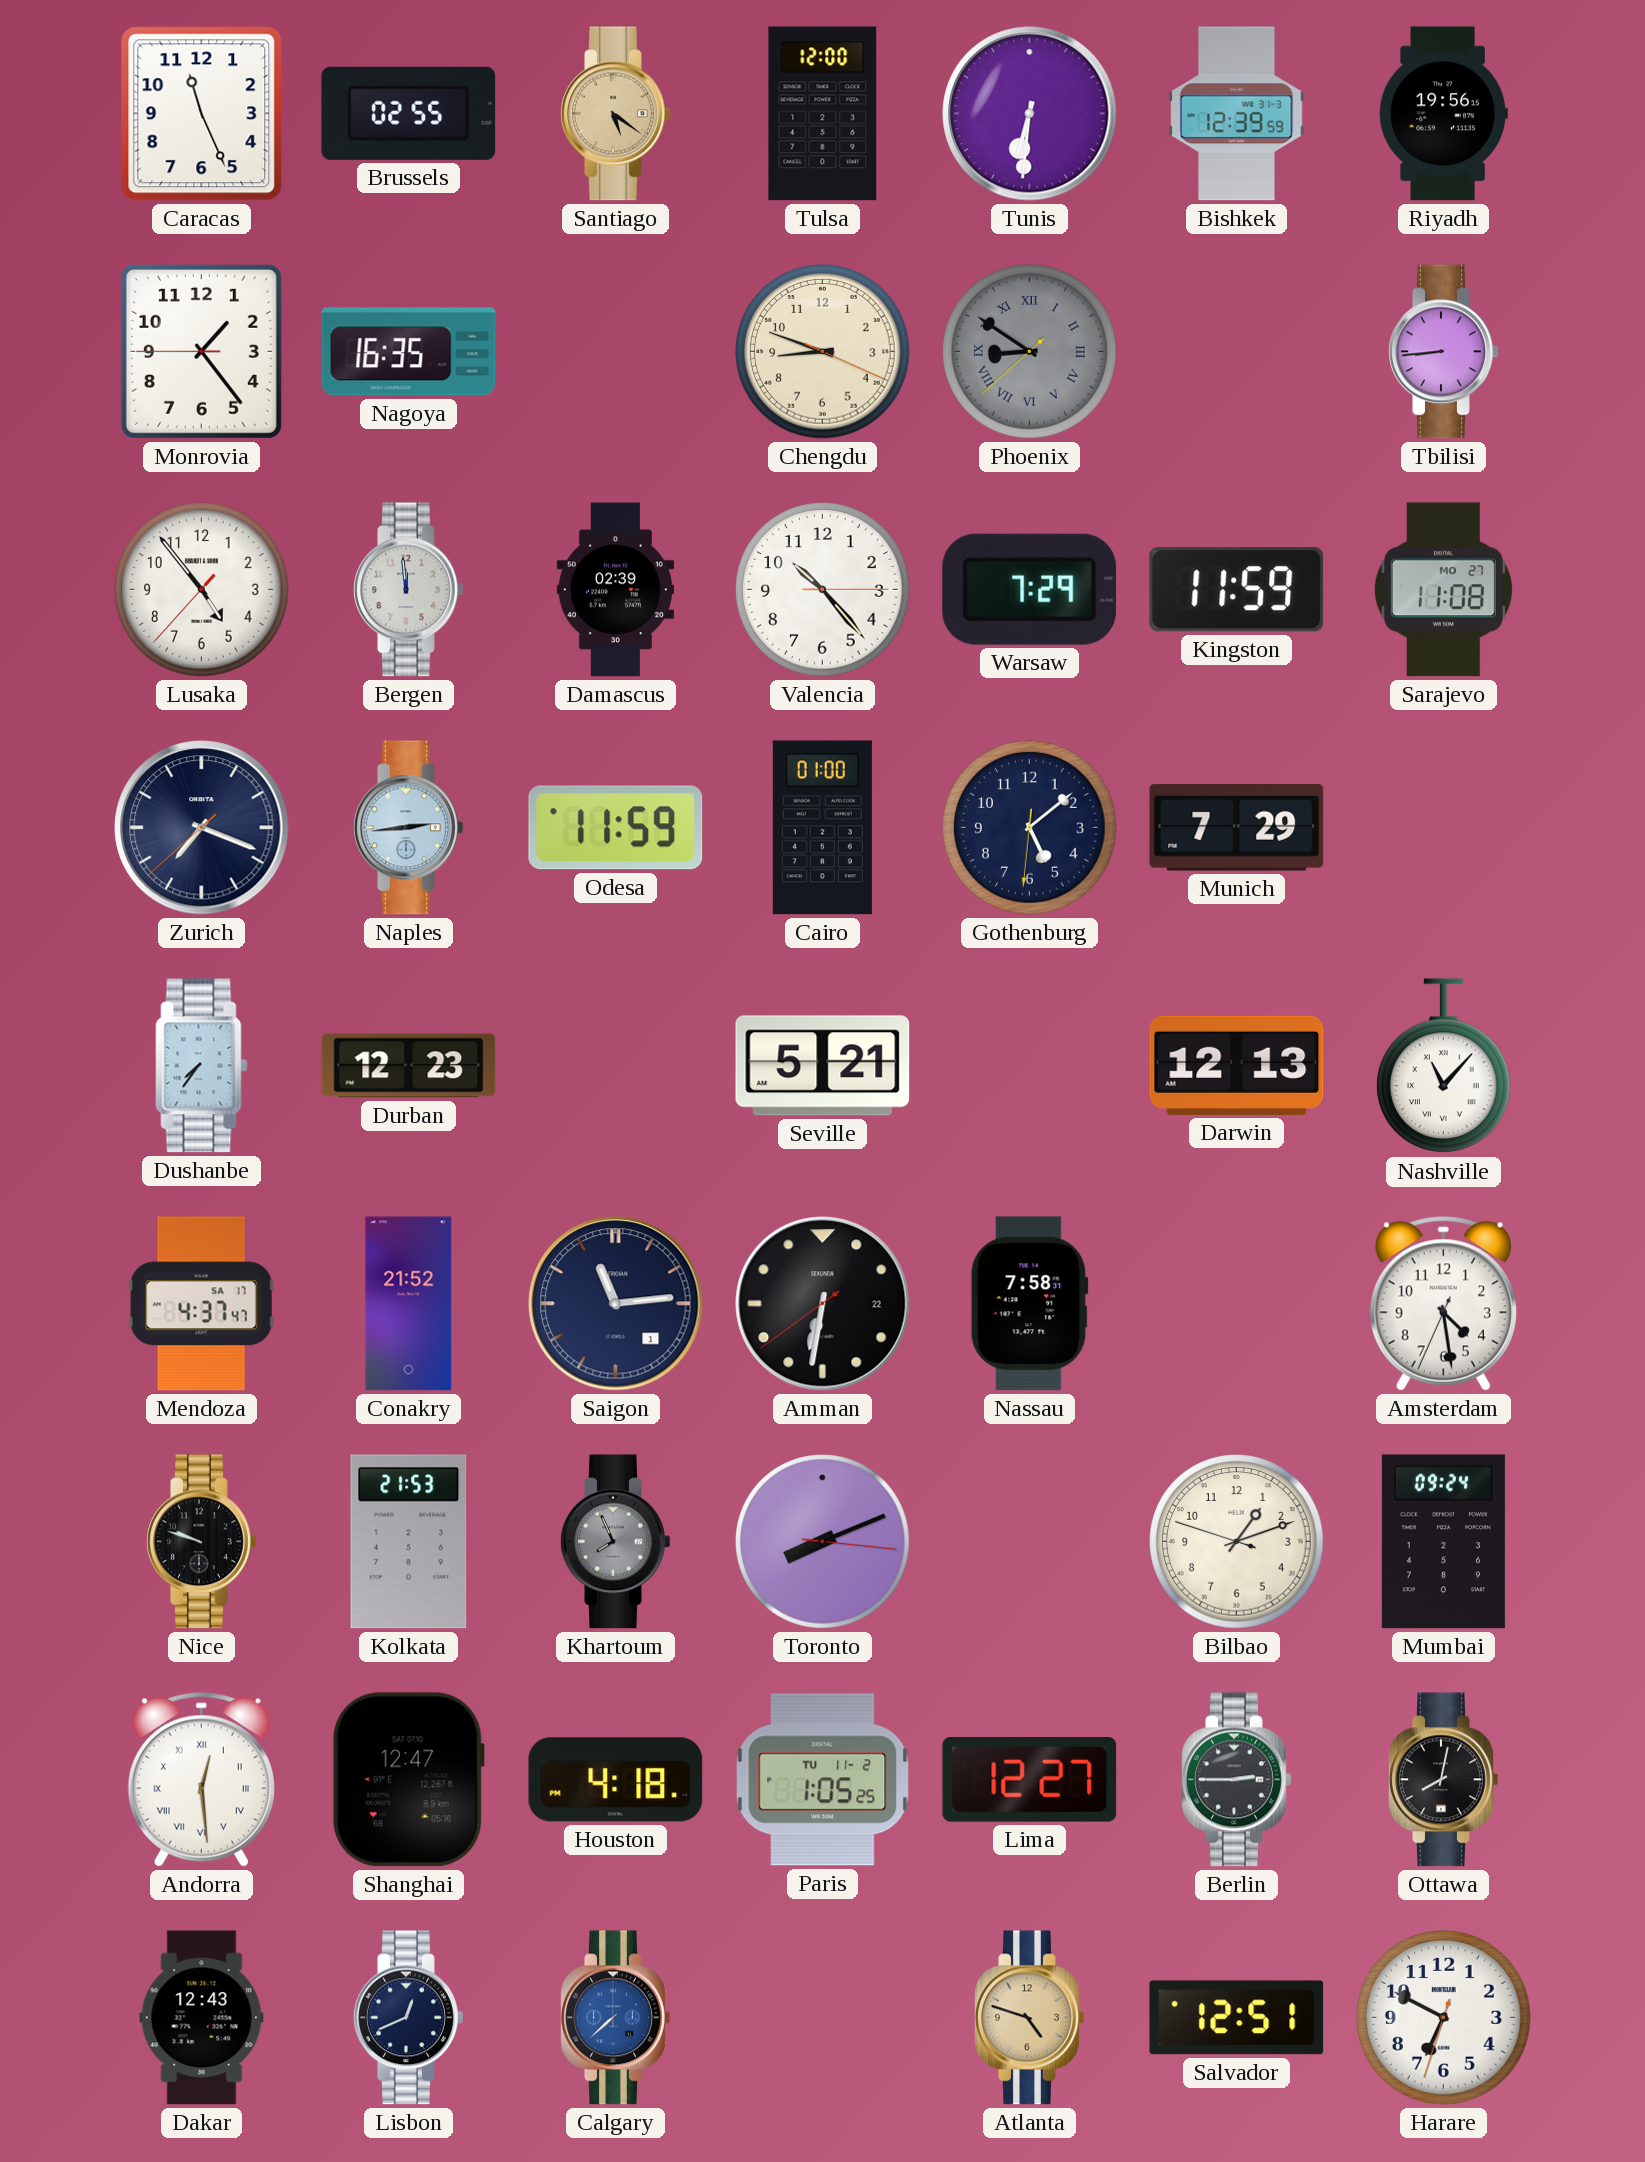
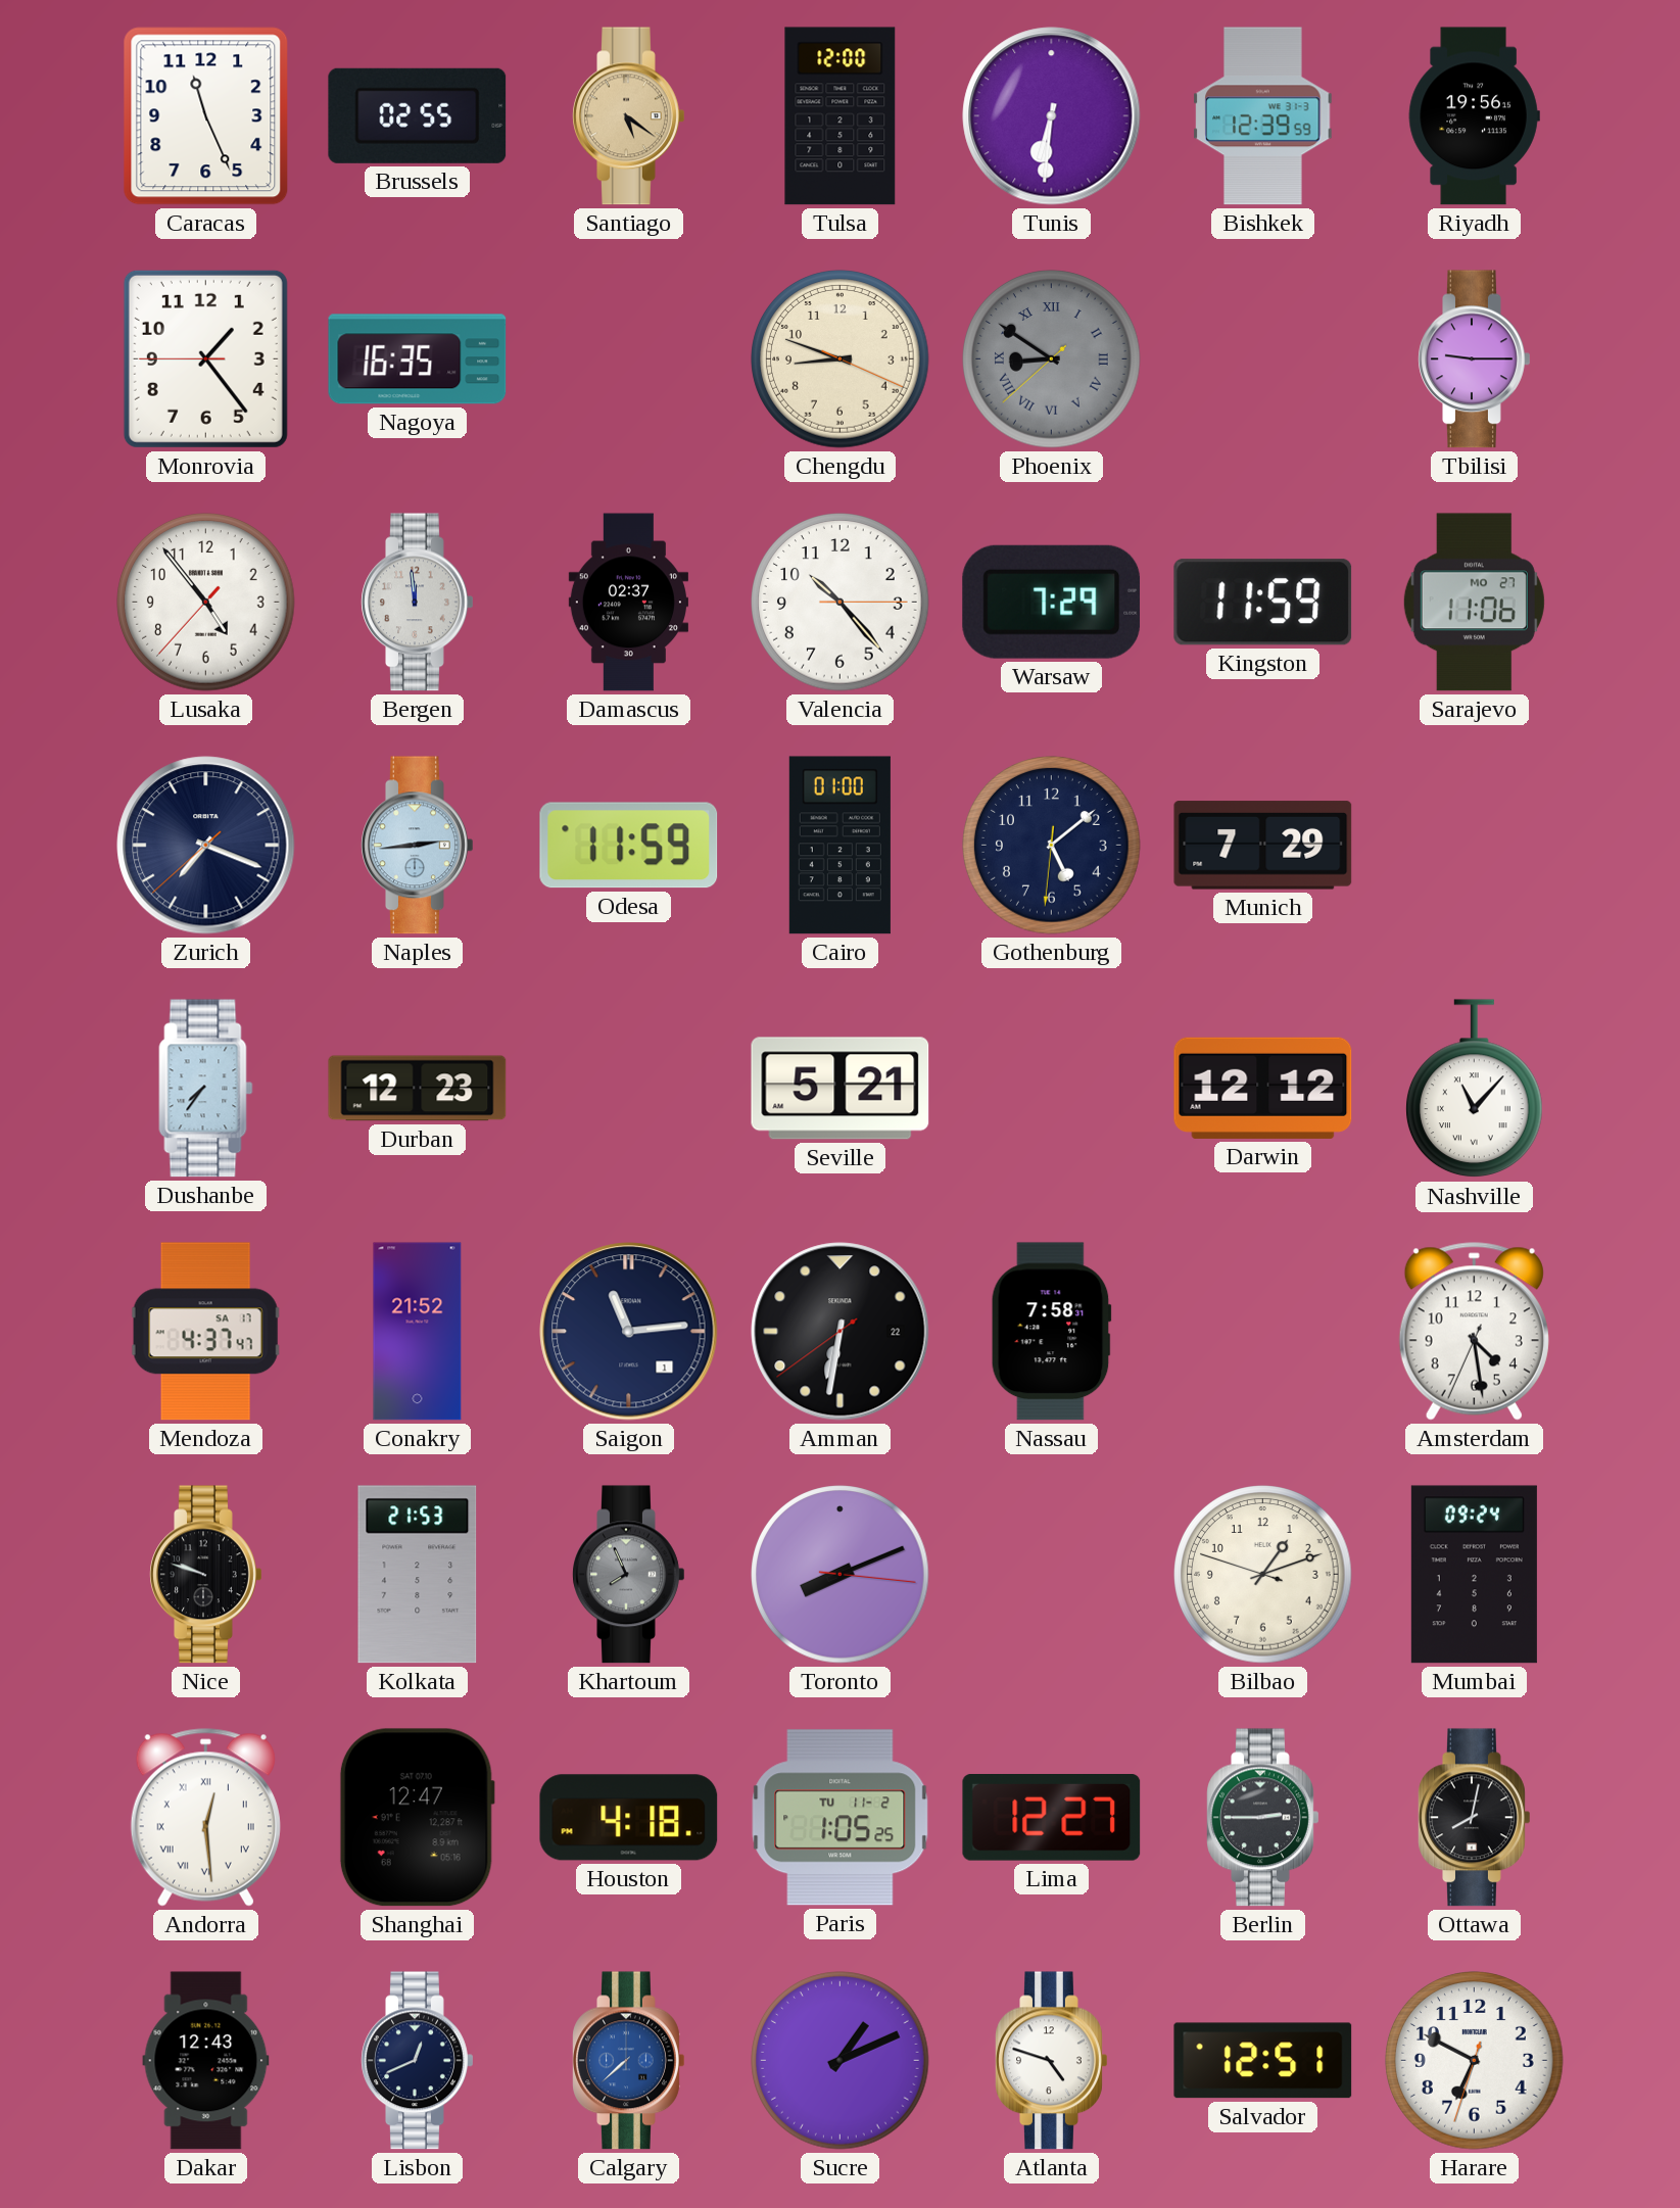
Tbilisi: 8:44 -> 9:15 (1475, 359)
Damascus: 02:39 -> 02:37 (628, 603)
Sarajevo: 11:08 -> 11:06 (1474, 603)
Darwin: 12:13 -> 12:12 (1263, 1088)
Sucre: none -> 1:11 (841, 2061)
Atlanta dial: champagne -> white (1052, 2061)
